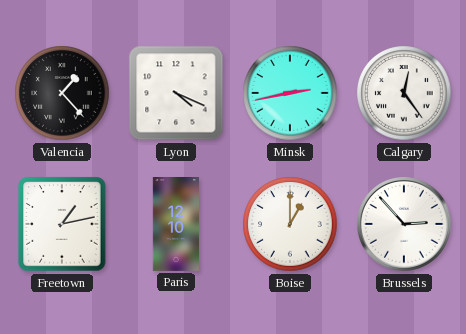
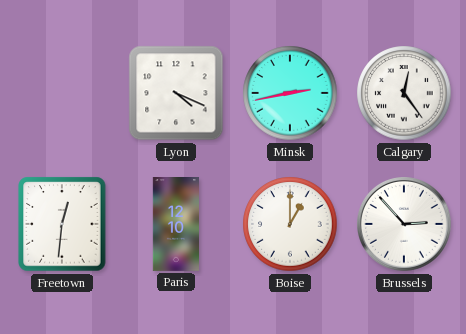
Valencia: 1:23 -> none (62, 93)
Freetown: 1:13 -> 12:31 (62, 224)
